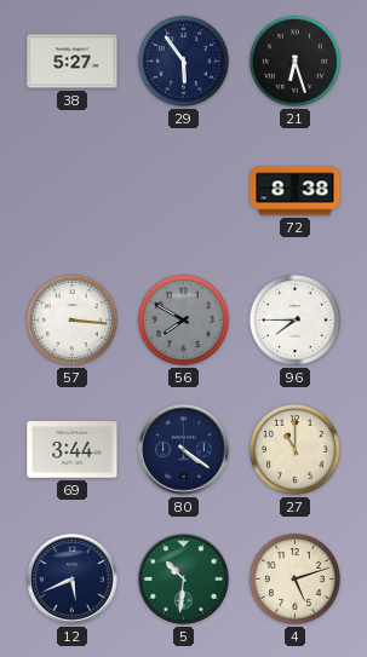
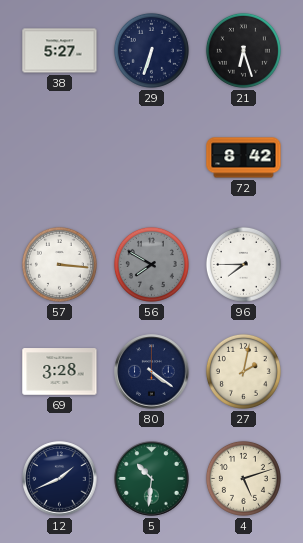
29: 5:54 -> 6:33 (151, 50)
72: 8:38 -> 8:42 (244, 158)
69: 3:44 -> 3:28 (60, 372)
27: 11:00 -> 2:02 (243, 371)
12: 5:41 -> 1:41 (60, 479)
